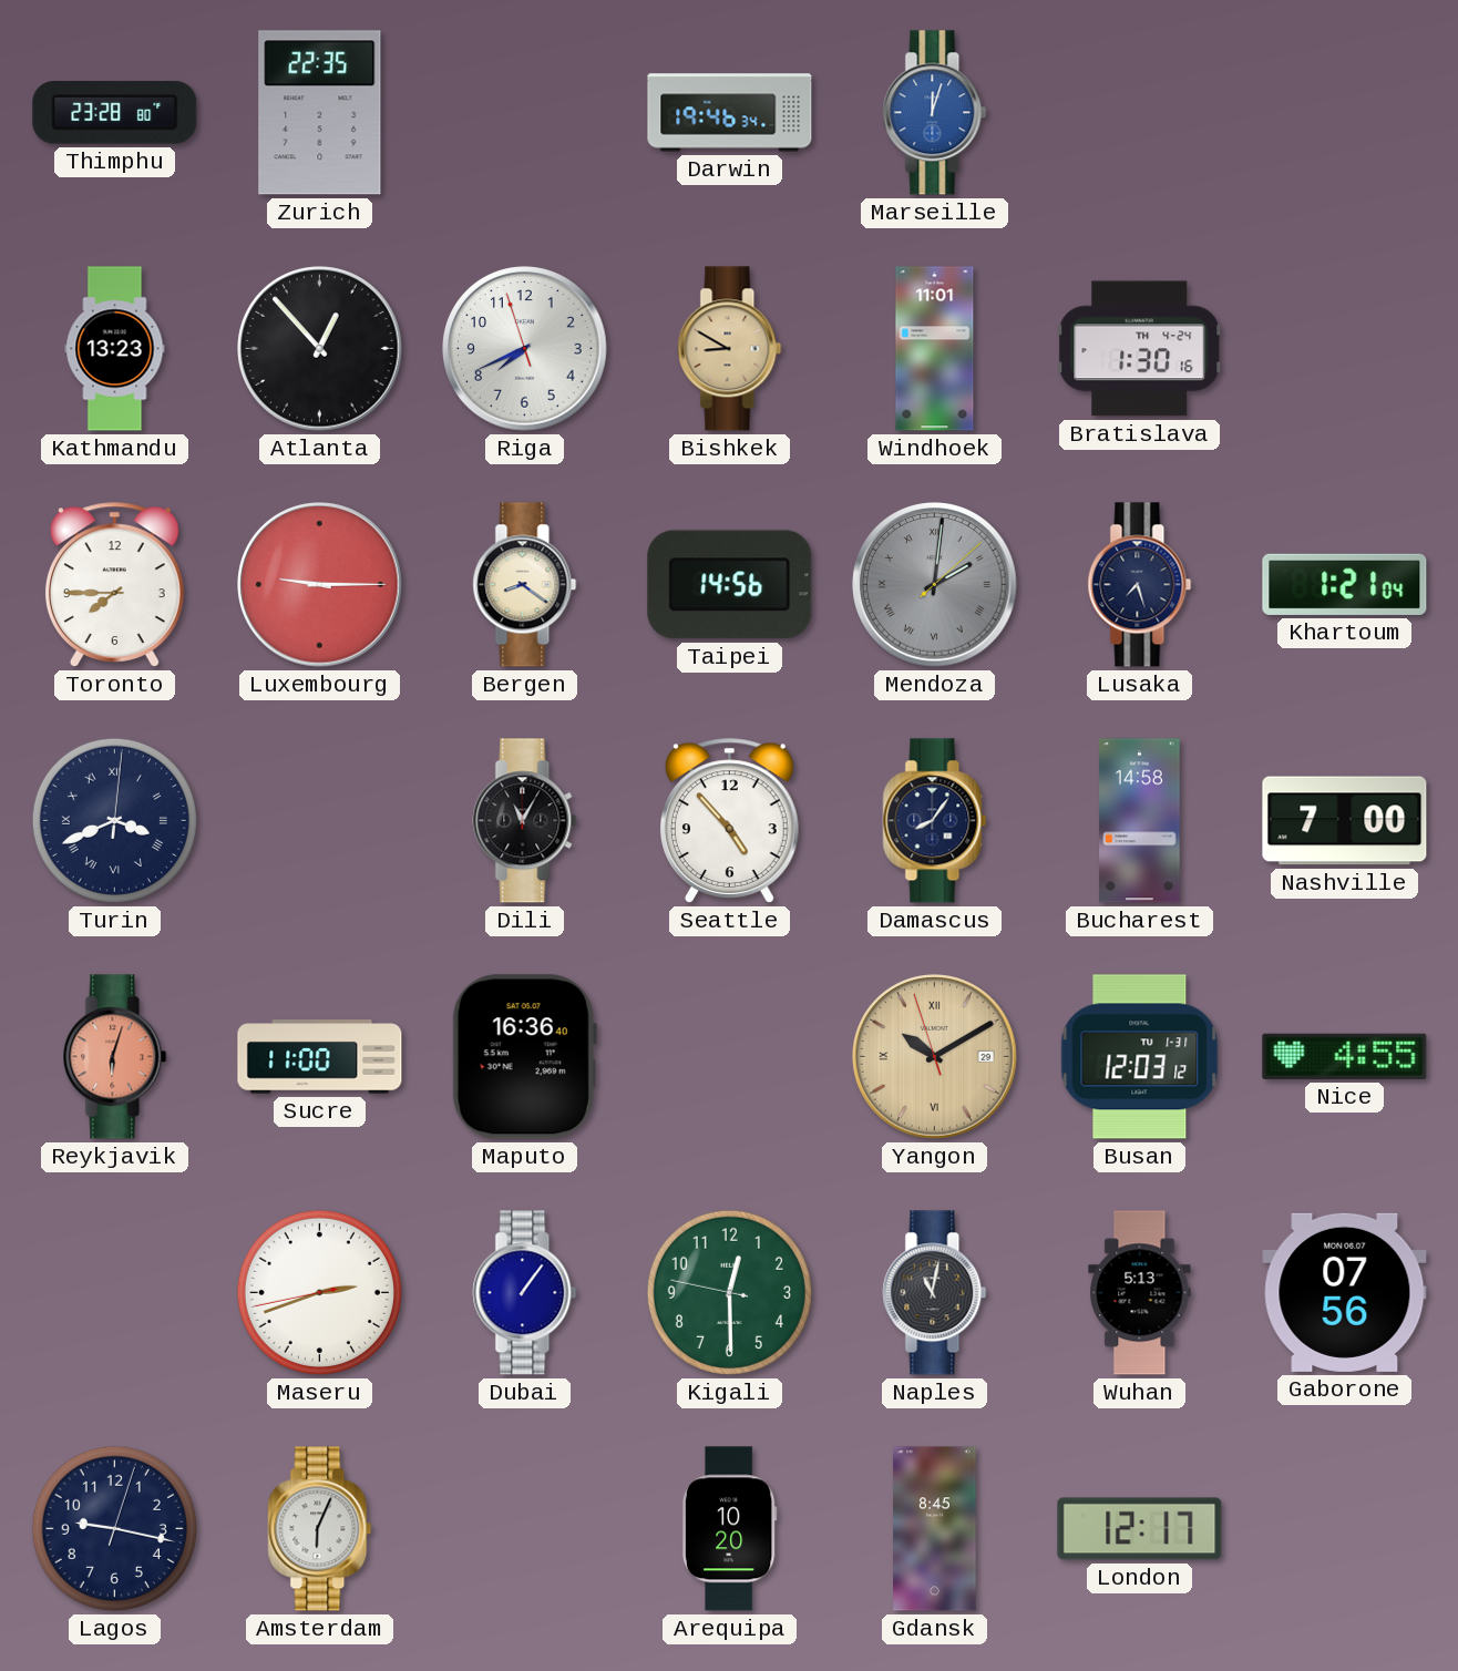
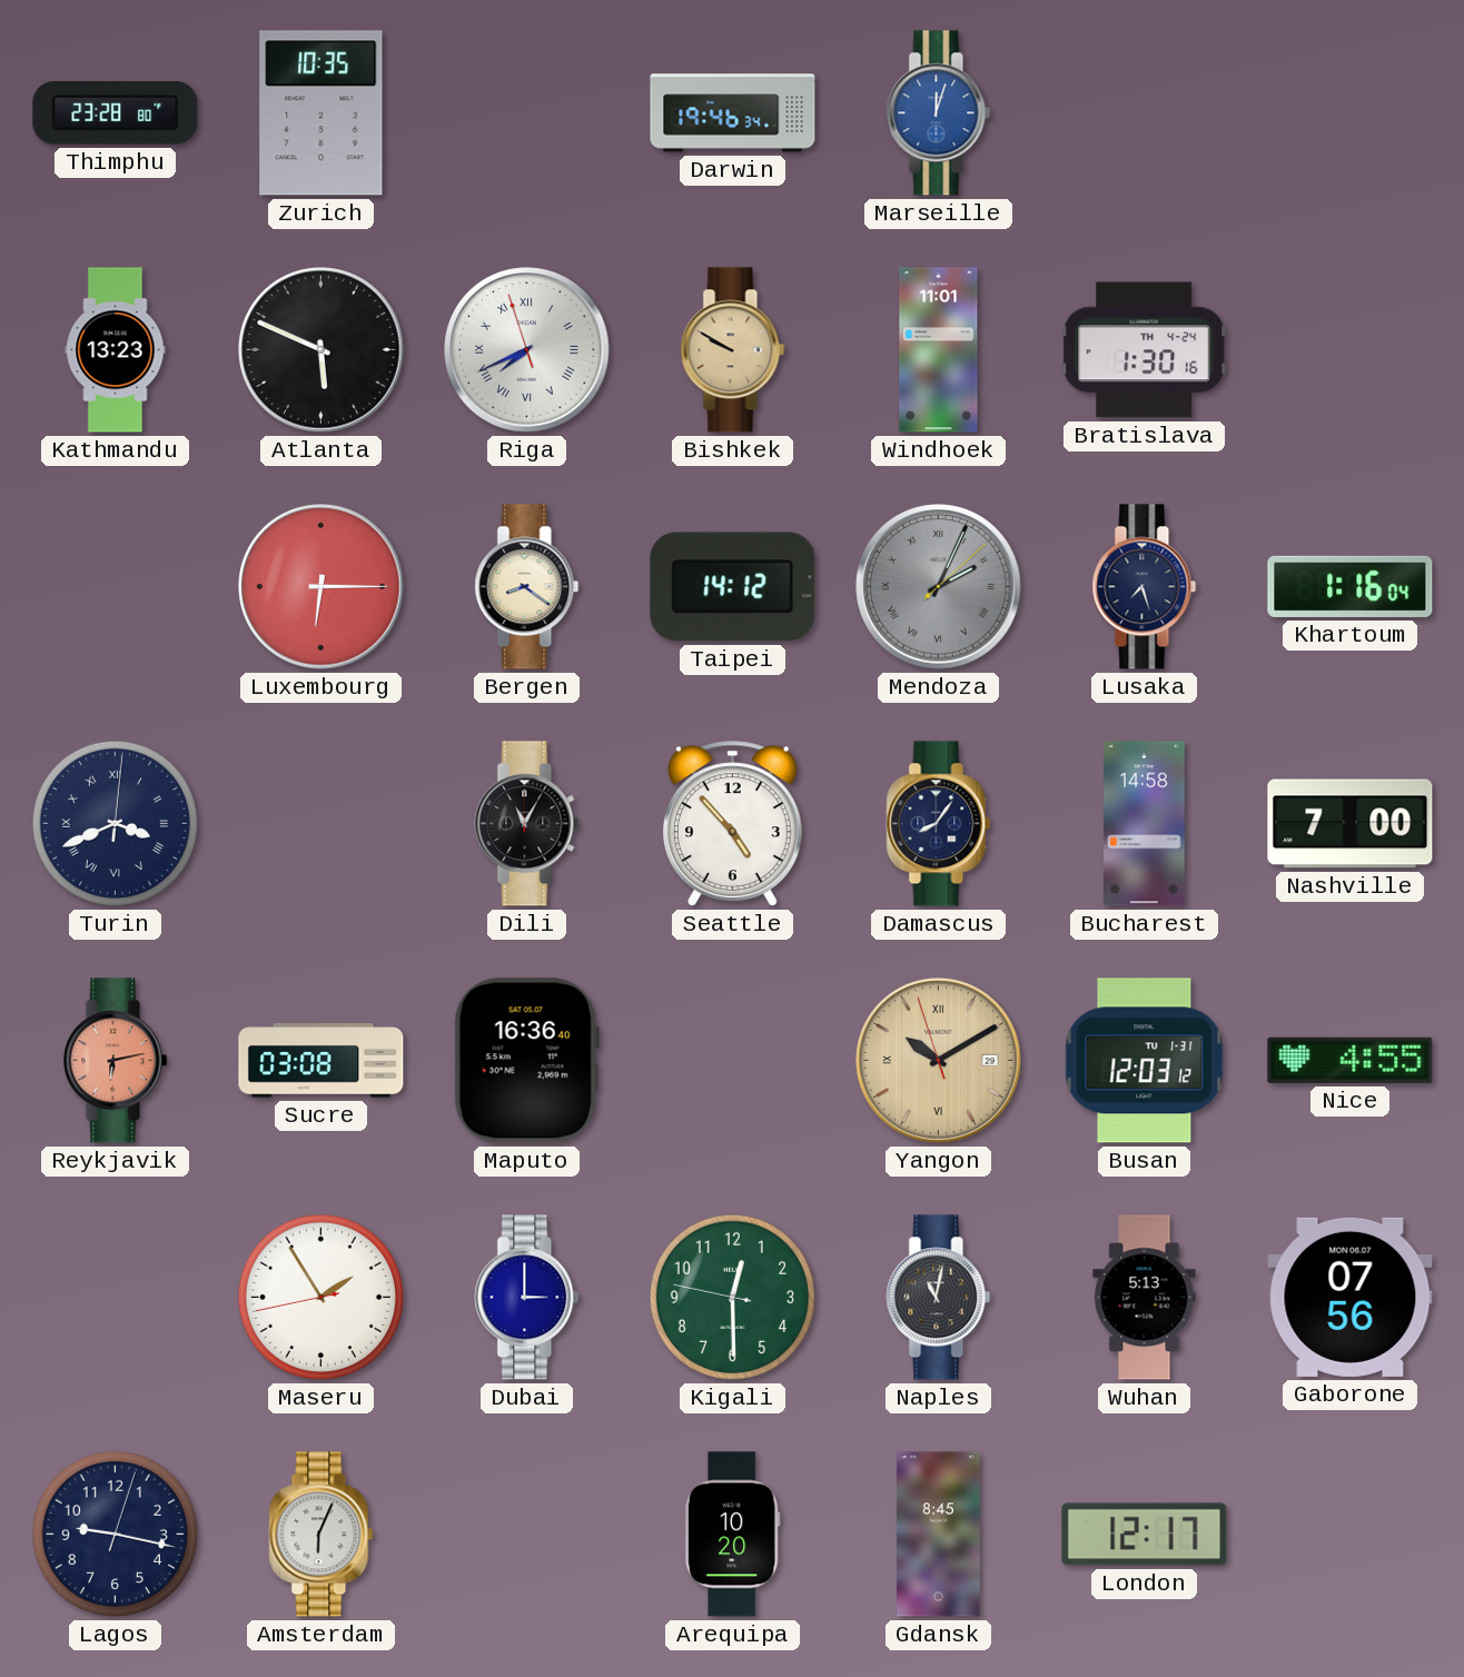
Zurich: 22:35 -> 10:35 (322, 113)
Atlanta: 12:53 -> 5:49 (322, 350)
Riga numerals: Arabic -> Roman (527, 350)
Bishkek: 8:50 -> 9:50 (733, 350)
Toronto: 7:45 -> none (114, 584)
Luxembourg: 9:15 -> 6:15 (322, 587)
Taipei: 14:56 -> 14:12 (733, 587)
Mendoza: 2:01 -> 2:04 (939, 587)
Khartoum: 1:21 -> 1:16 (1351, 586)
Reykjavik: 6:03 -> 6:13 (116, 1061)
Sucre: 11:00 -> 03:08 (322, 1061)
Maseru: 2:41 -> 1:54 (320, 1297)
Dubai: 1:06 -> 3:00 (527, 1298)
